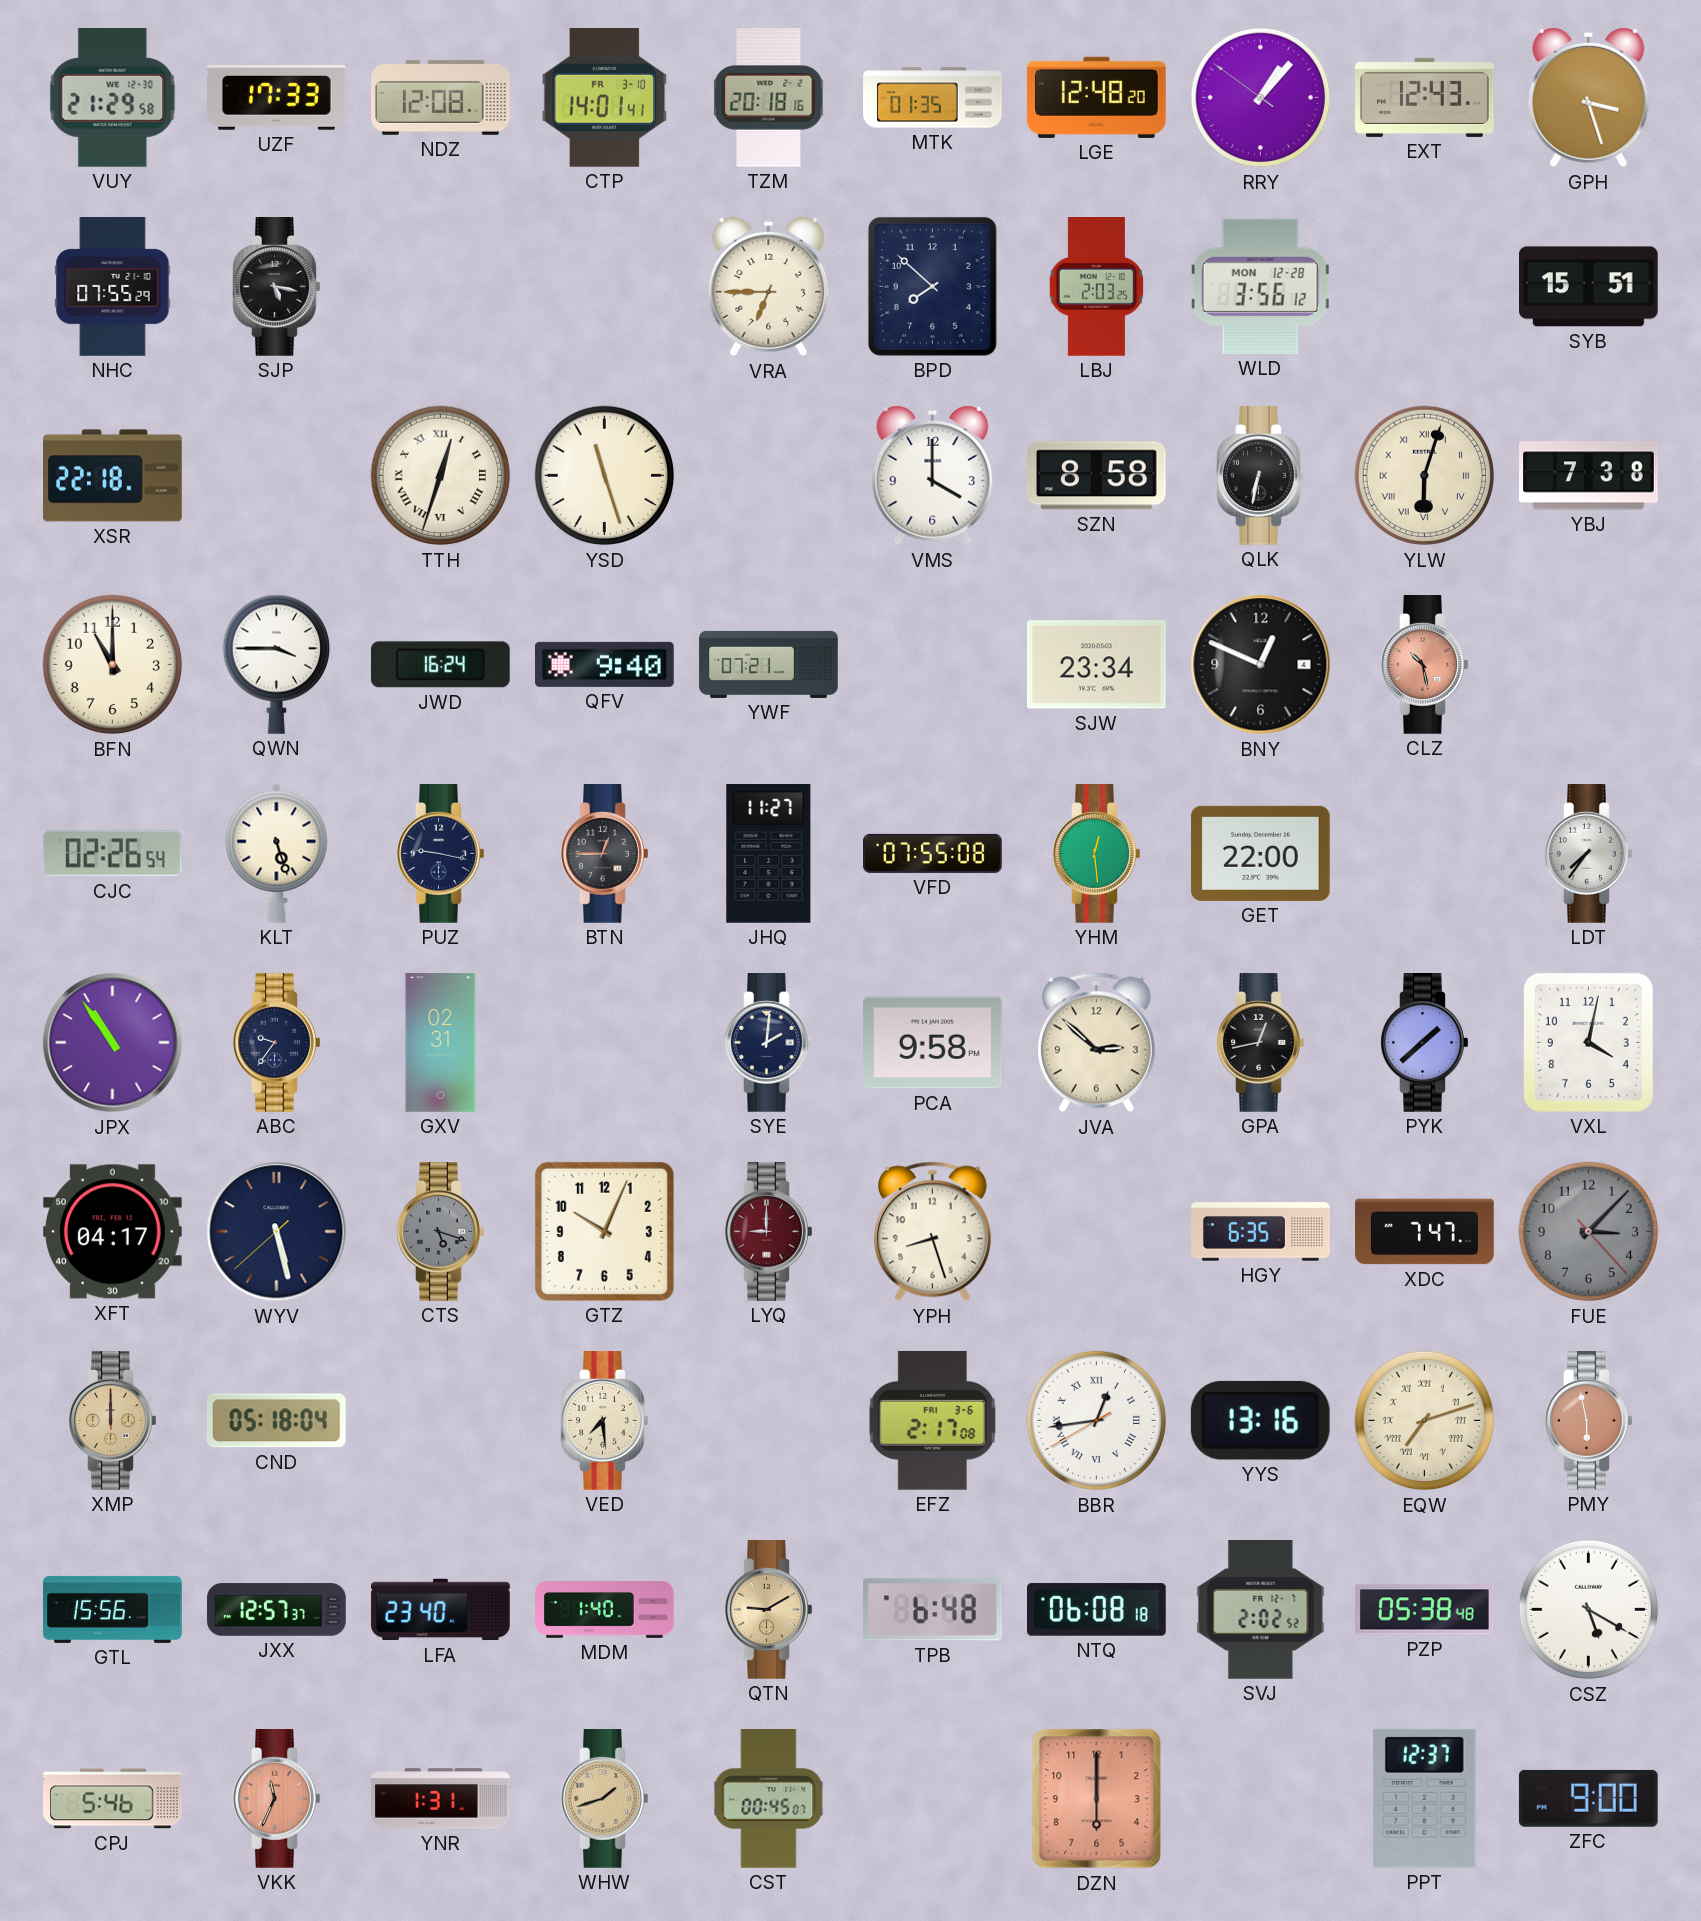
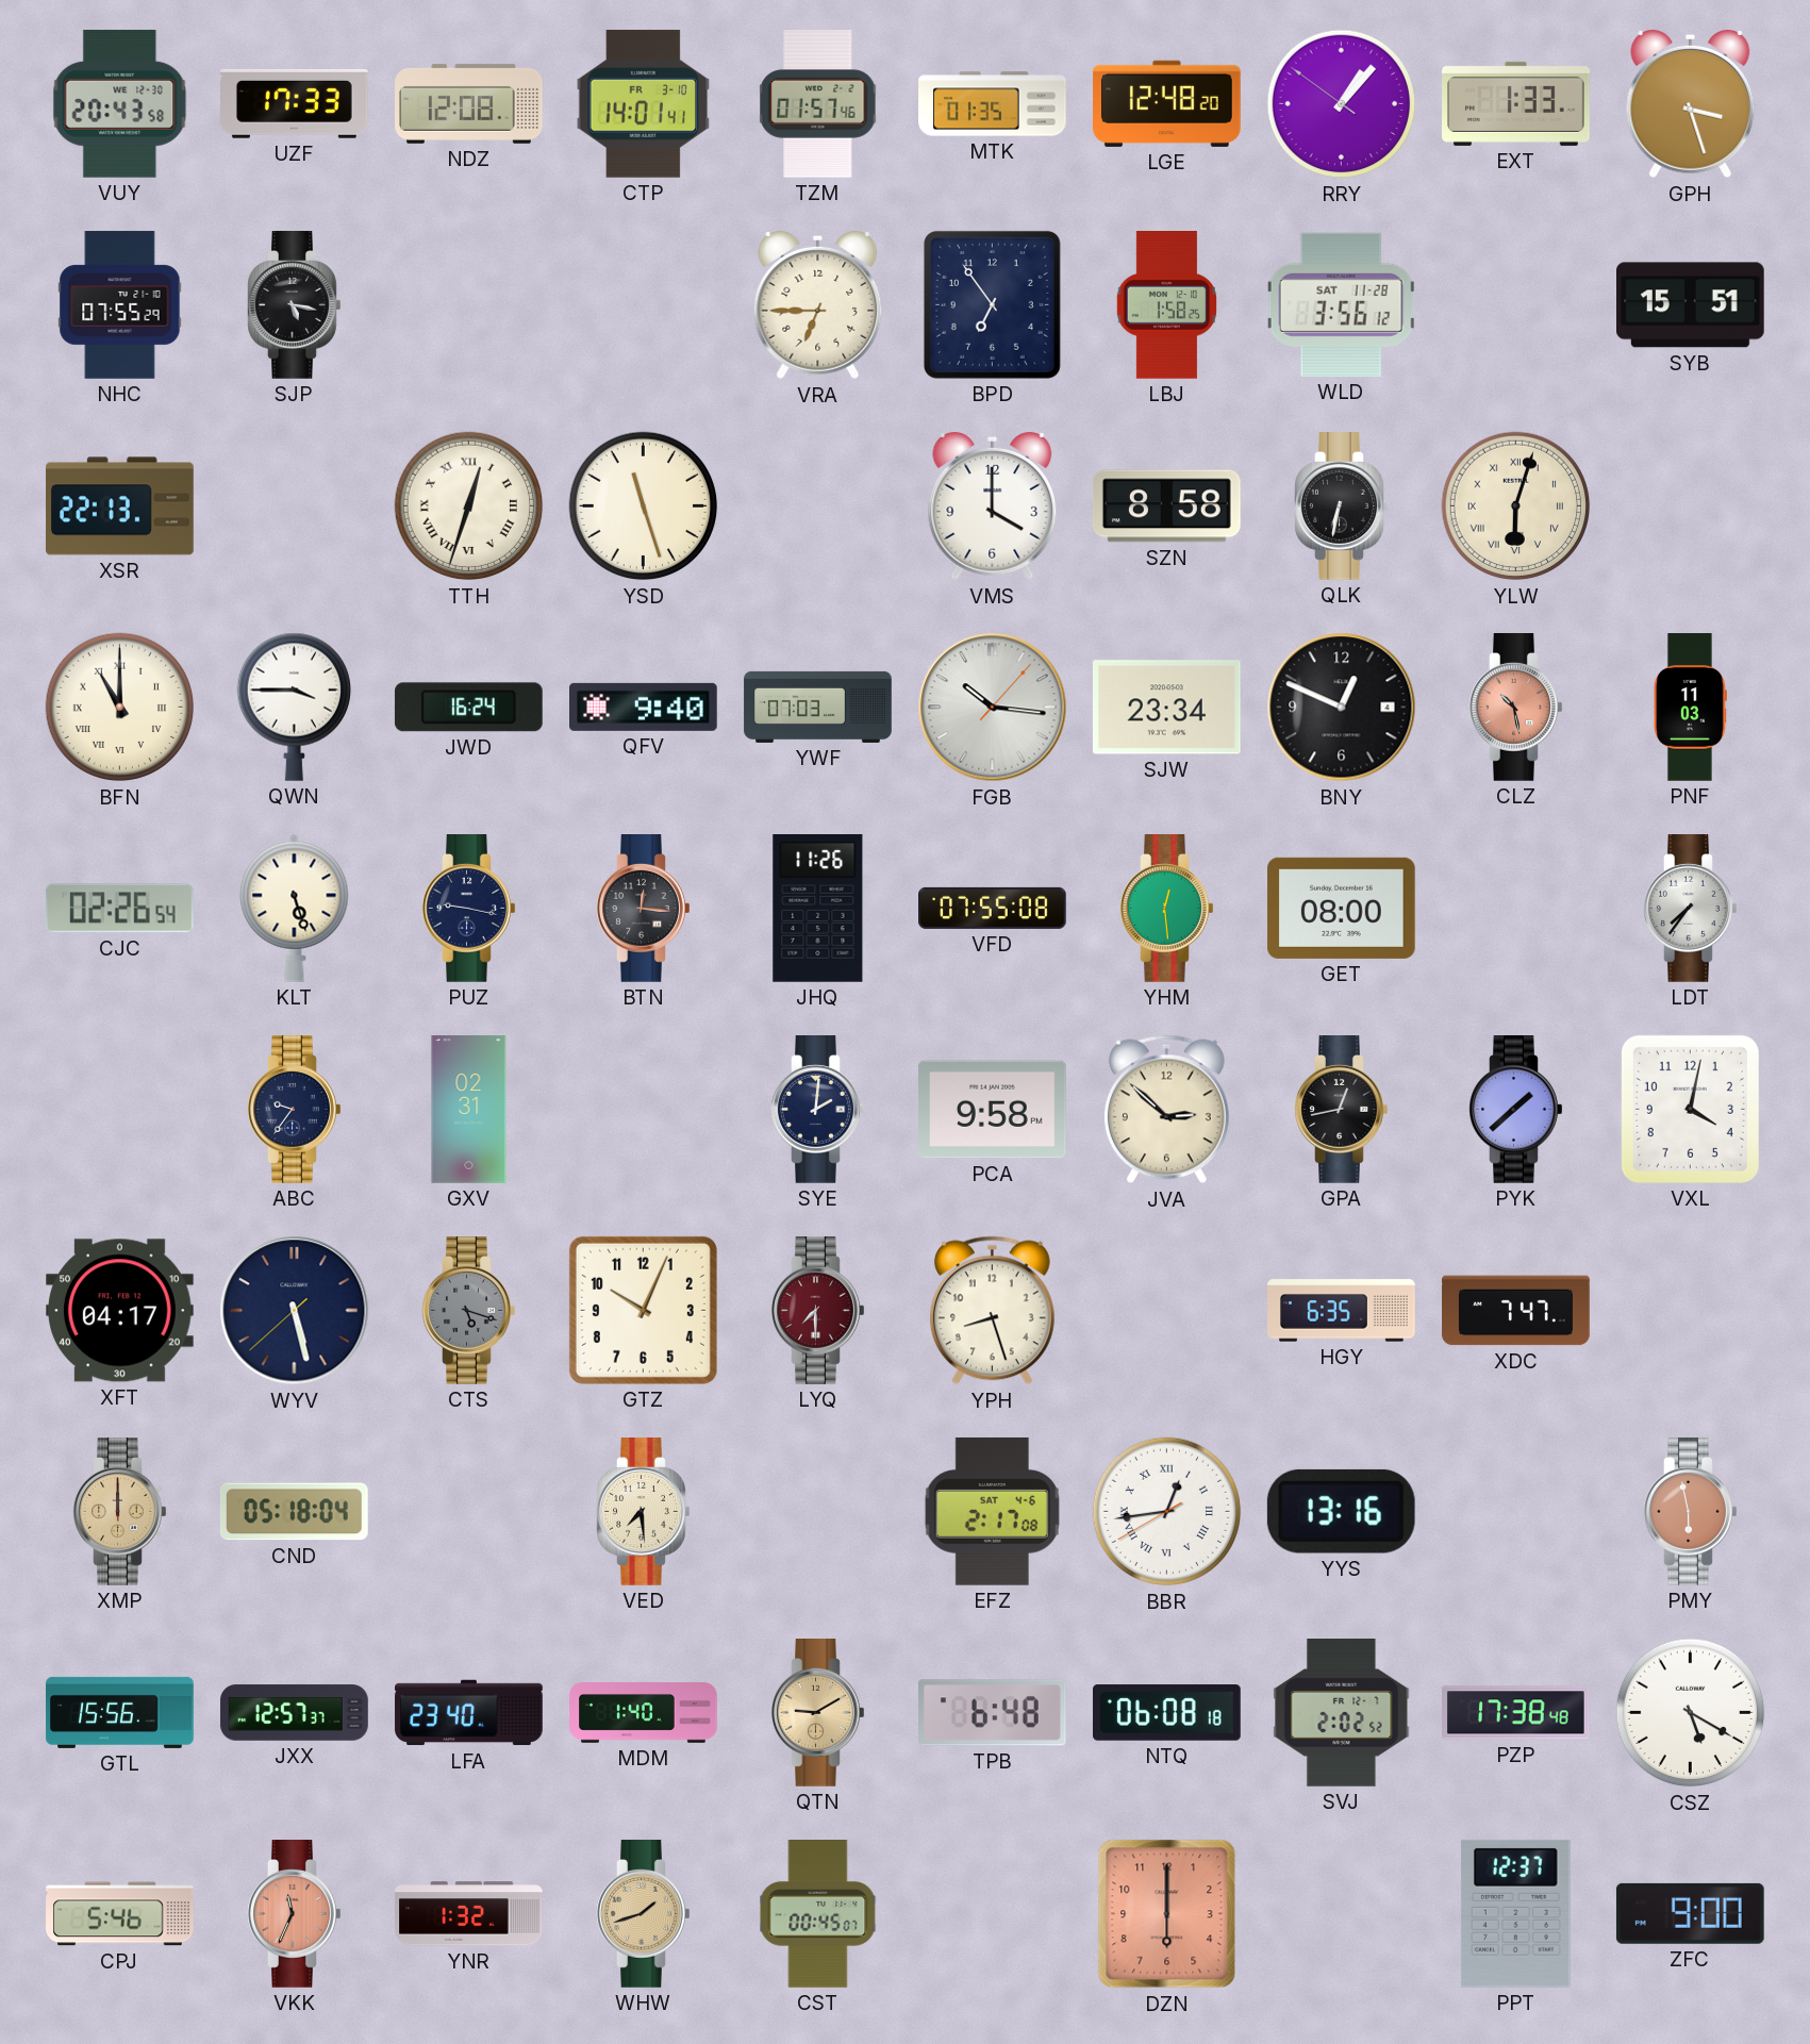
VUY: 21:29 -> 20:43 (120, 103)
TZM: 20:18 -> 01:57 (818, 104)
EXT: 12:43 -> 1:33 (1516, 103)
BPD: 7:52 -> 6:54 (992, 304)
LBJ: 2:03 -> 1:58 (1166, 305)
WLD date: MON 12-28 -> SAT 11-28 (1342, 304)
XSR: 22:18 -> 22:13 (120, 506)
YBJ: 7:38 -> none (1589, 476)
BFN numerals: Arabic -> Roman (120, 708)
YWF: 07:21 -> 07:03 (818, 707)
FGB: none -> 10:16 (993, 708)
PNF: none -> 11:03 (1690, 708)
BTN: 12:45 -> 12:16 (644, 909)
JHQ: 11:27 -> 11:26 (818, 909)
GET: 22:00 -> 08:00 (1341, 908)
JPX: 10:54 -> none (113, 1043)
LYQ: 9:00 -> 7:30 (818, 1311)
FUE: 3:07 -> none (1589, 1232)
EFZ date: FRI 3-6 -> SAT 4-6 (992, 1511)
EQW: 7:12 -> none (1425, 1421)
PZP: 05:38 -> 17:38 (1516, 1713)
YNR: 1:31 -> 1:32 (469, 1914)
